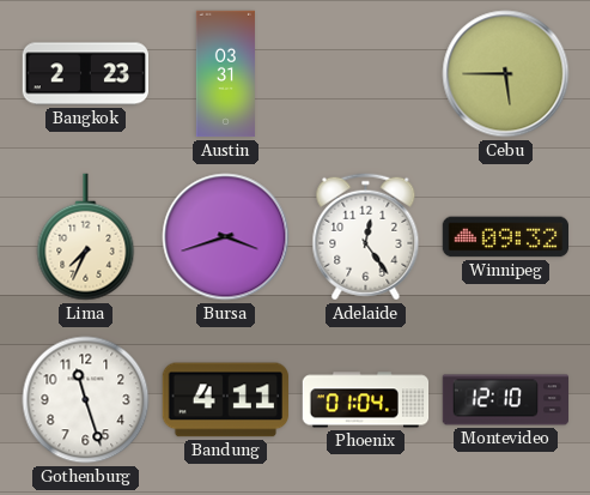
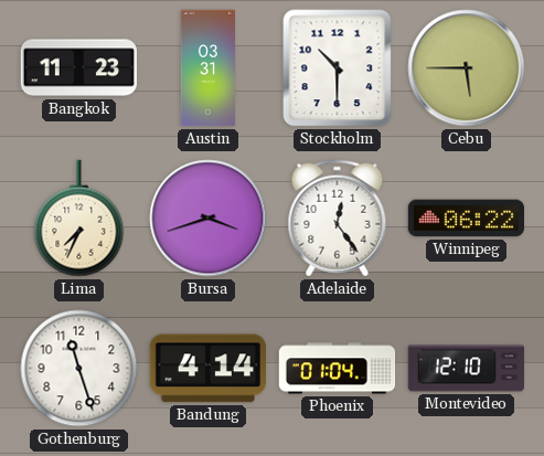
Bangkok: 2:23 -> 11:23 (78, 68)
Stockholm: none -> 10:30 (338, 68)
Winnipeg: 09:32 -> 06:22 (466, 219)
Bandung: 4:11 -> 4:14 (207, 369)
